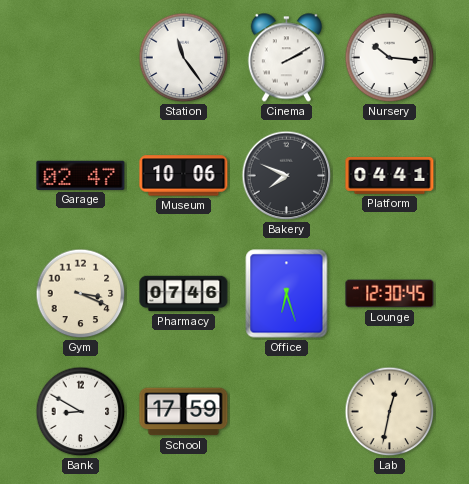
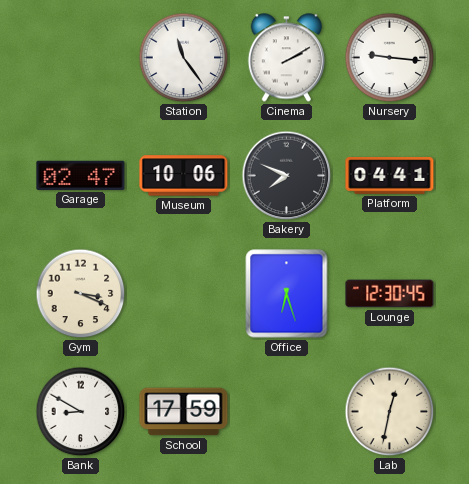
Nursery: 10:16 -> 9:16 (390, 58)
Pharmacy: 07:46 -> none (184, 294)
